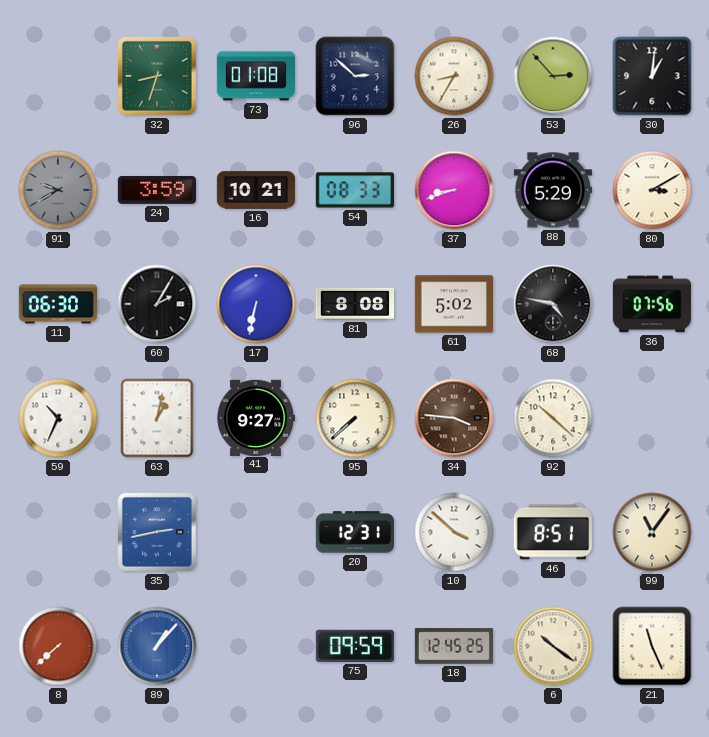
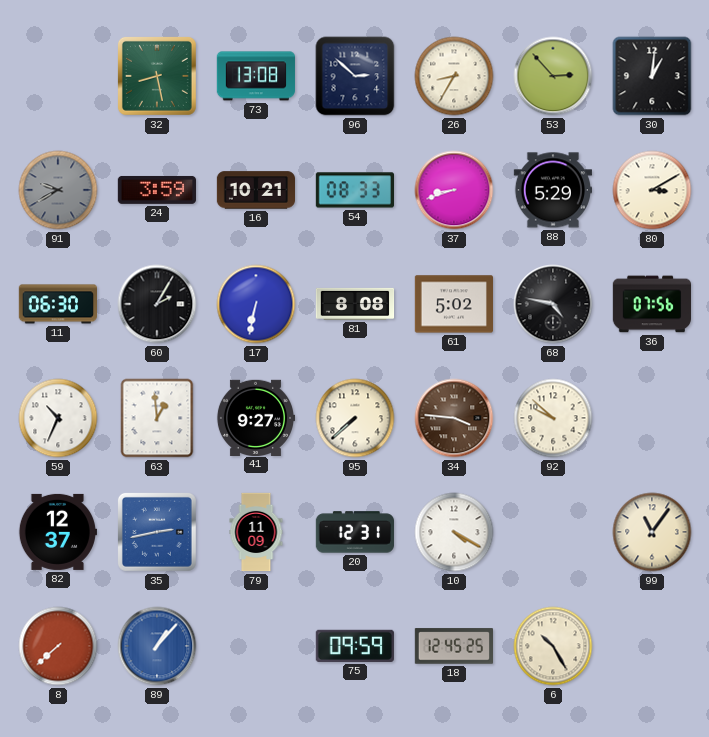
32: 8:33 -> 8:28 (157, 76)
73: 01:08 -> 13:08 (255, 76)
63: 1:02 -> 12:59 (157, 418)
92: 10:22 -> 9:52 (553, 418)
82: none -> 12:37 (57, 532)
79: none -> 11:09 (256, 532)
10: 3:52 -> 4:20 (454, 532)
46: 8:51 -> none (553, 532)
6: 10:21 -> 10:25 (553, 646)
21: 11:26 -> none (652, 646)
